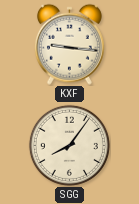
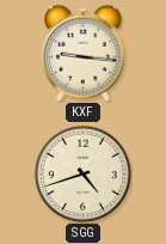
SGG: 8:06 -> 4:42 (82, 173)
